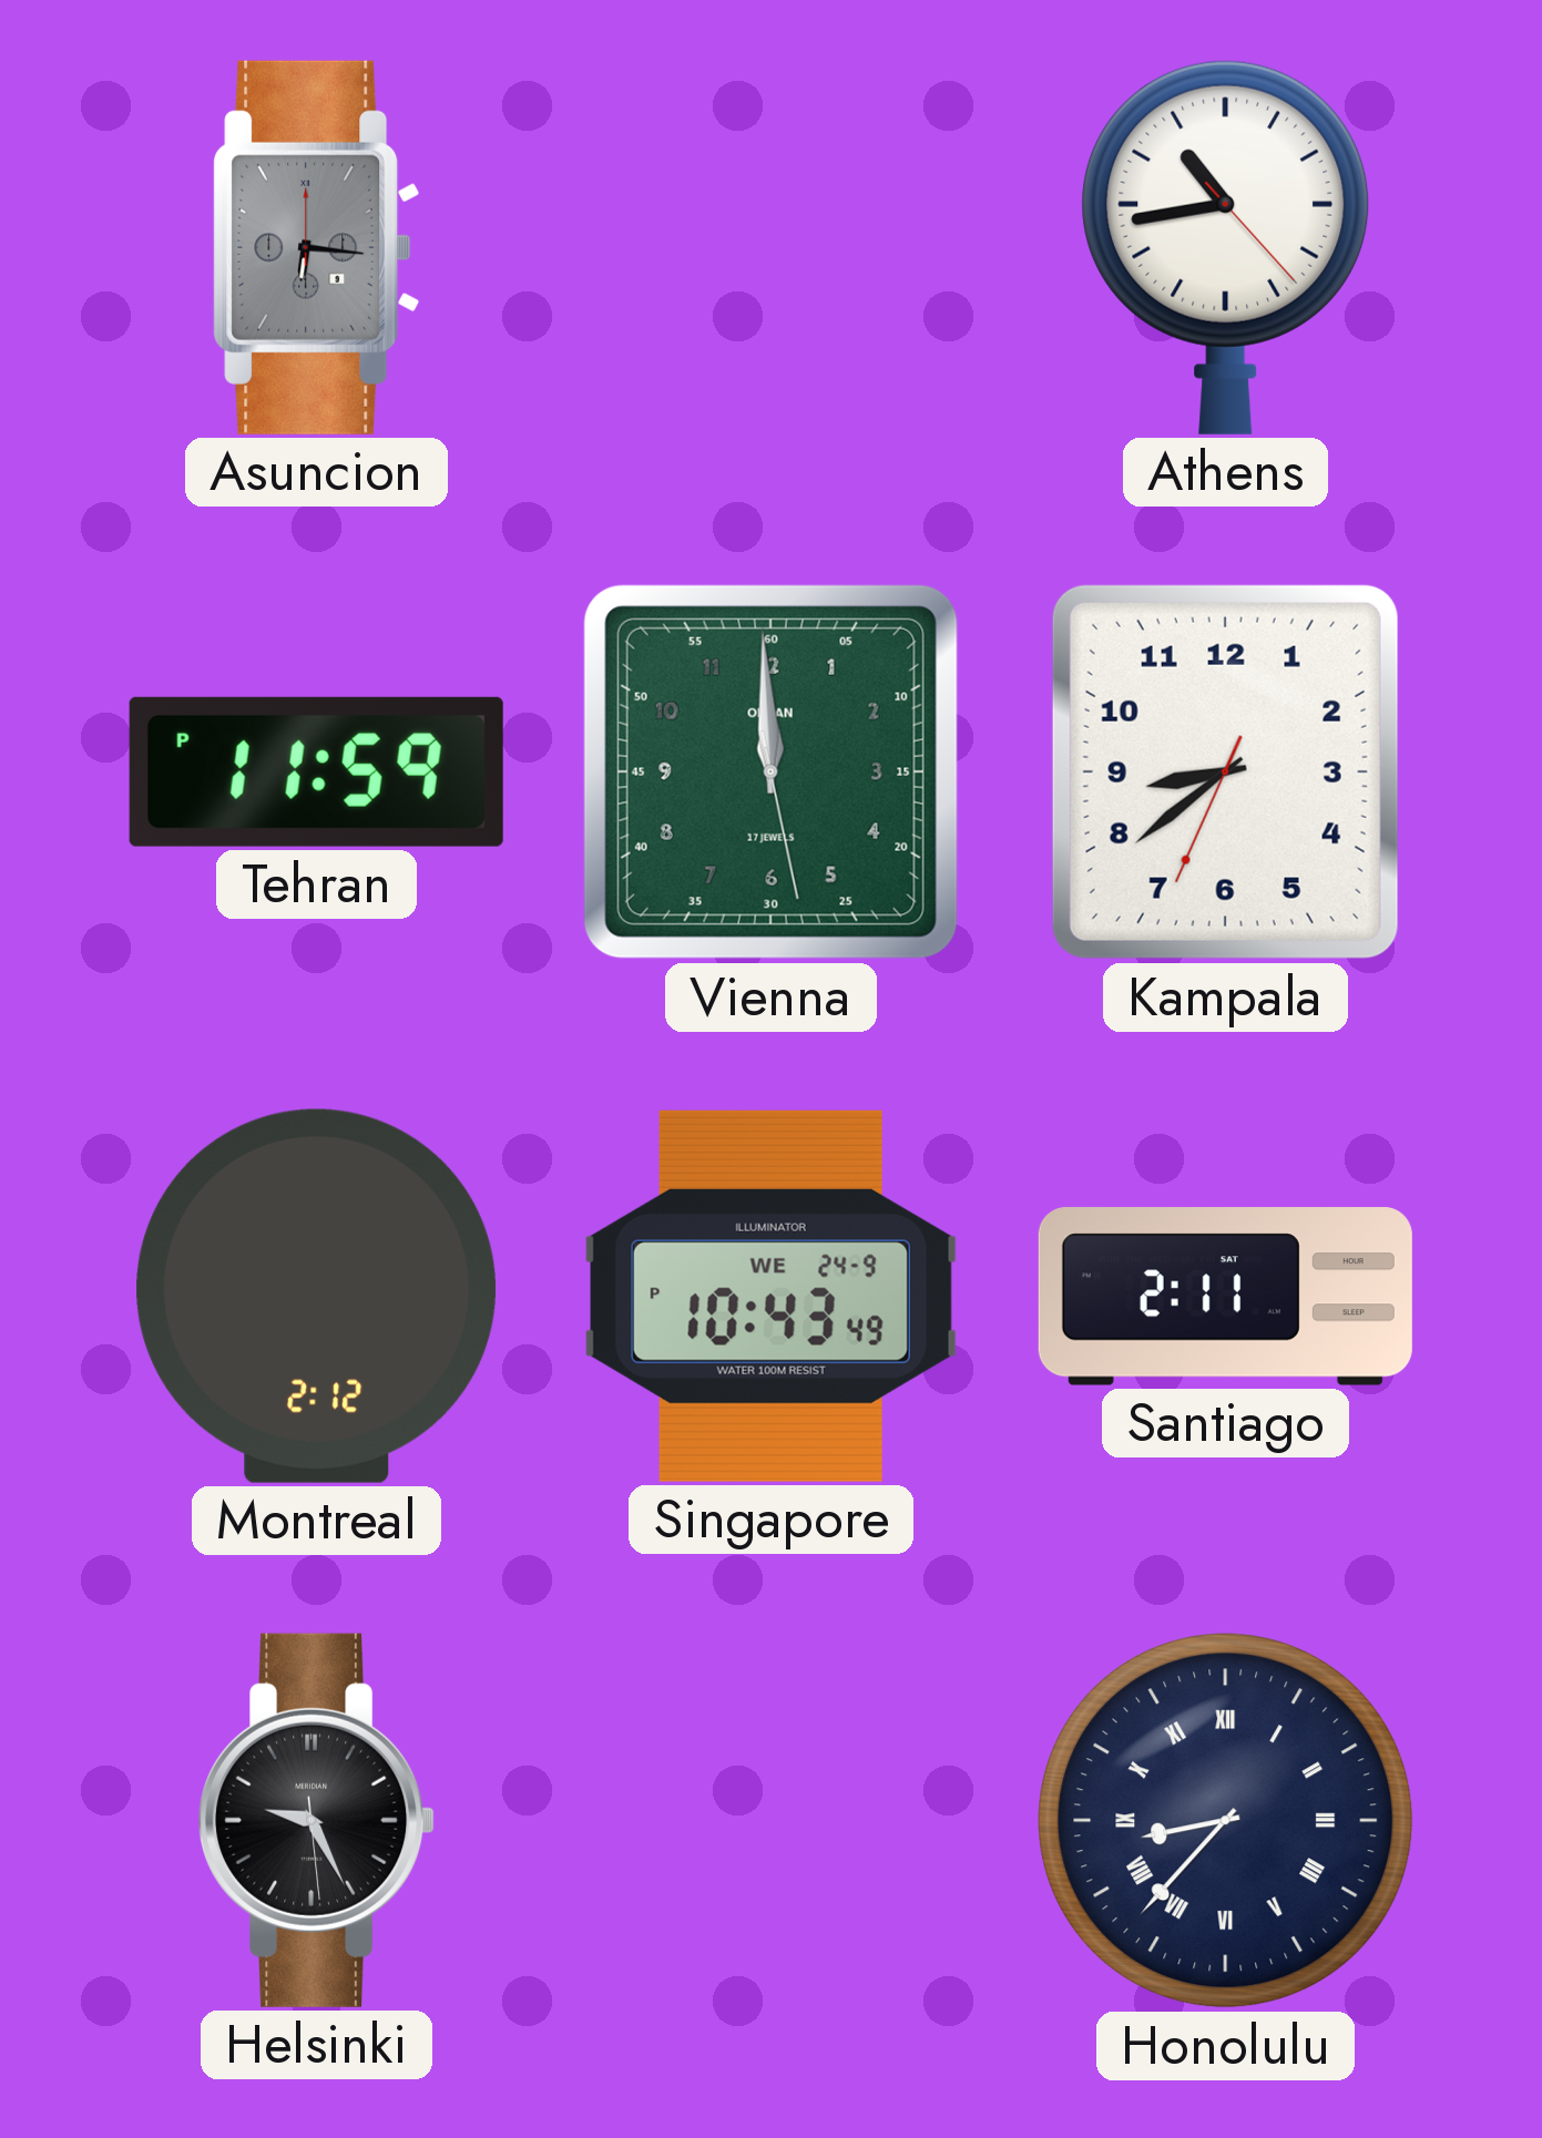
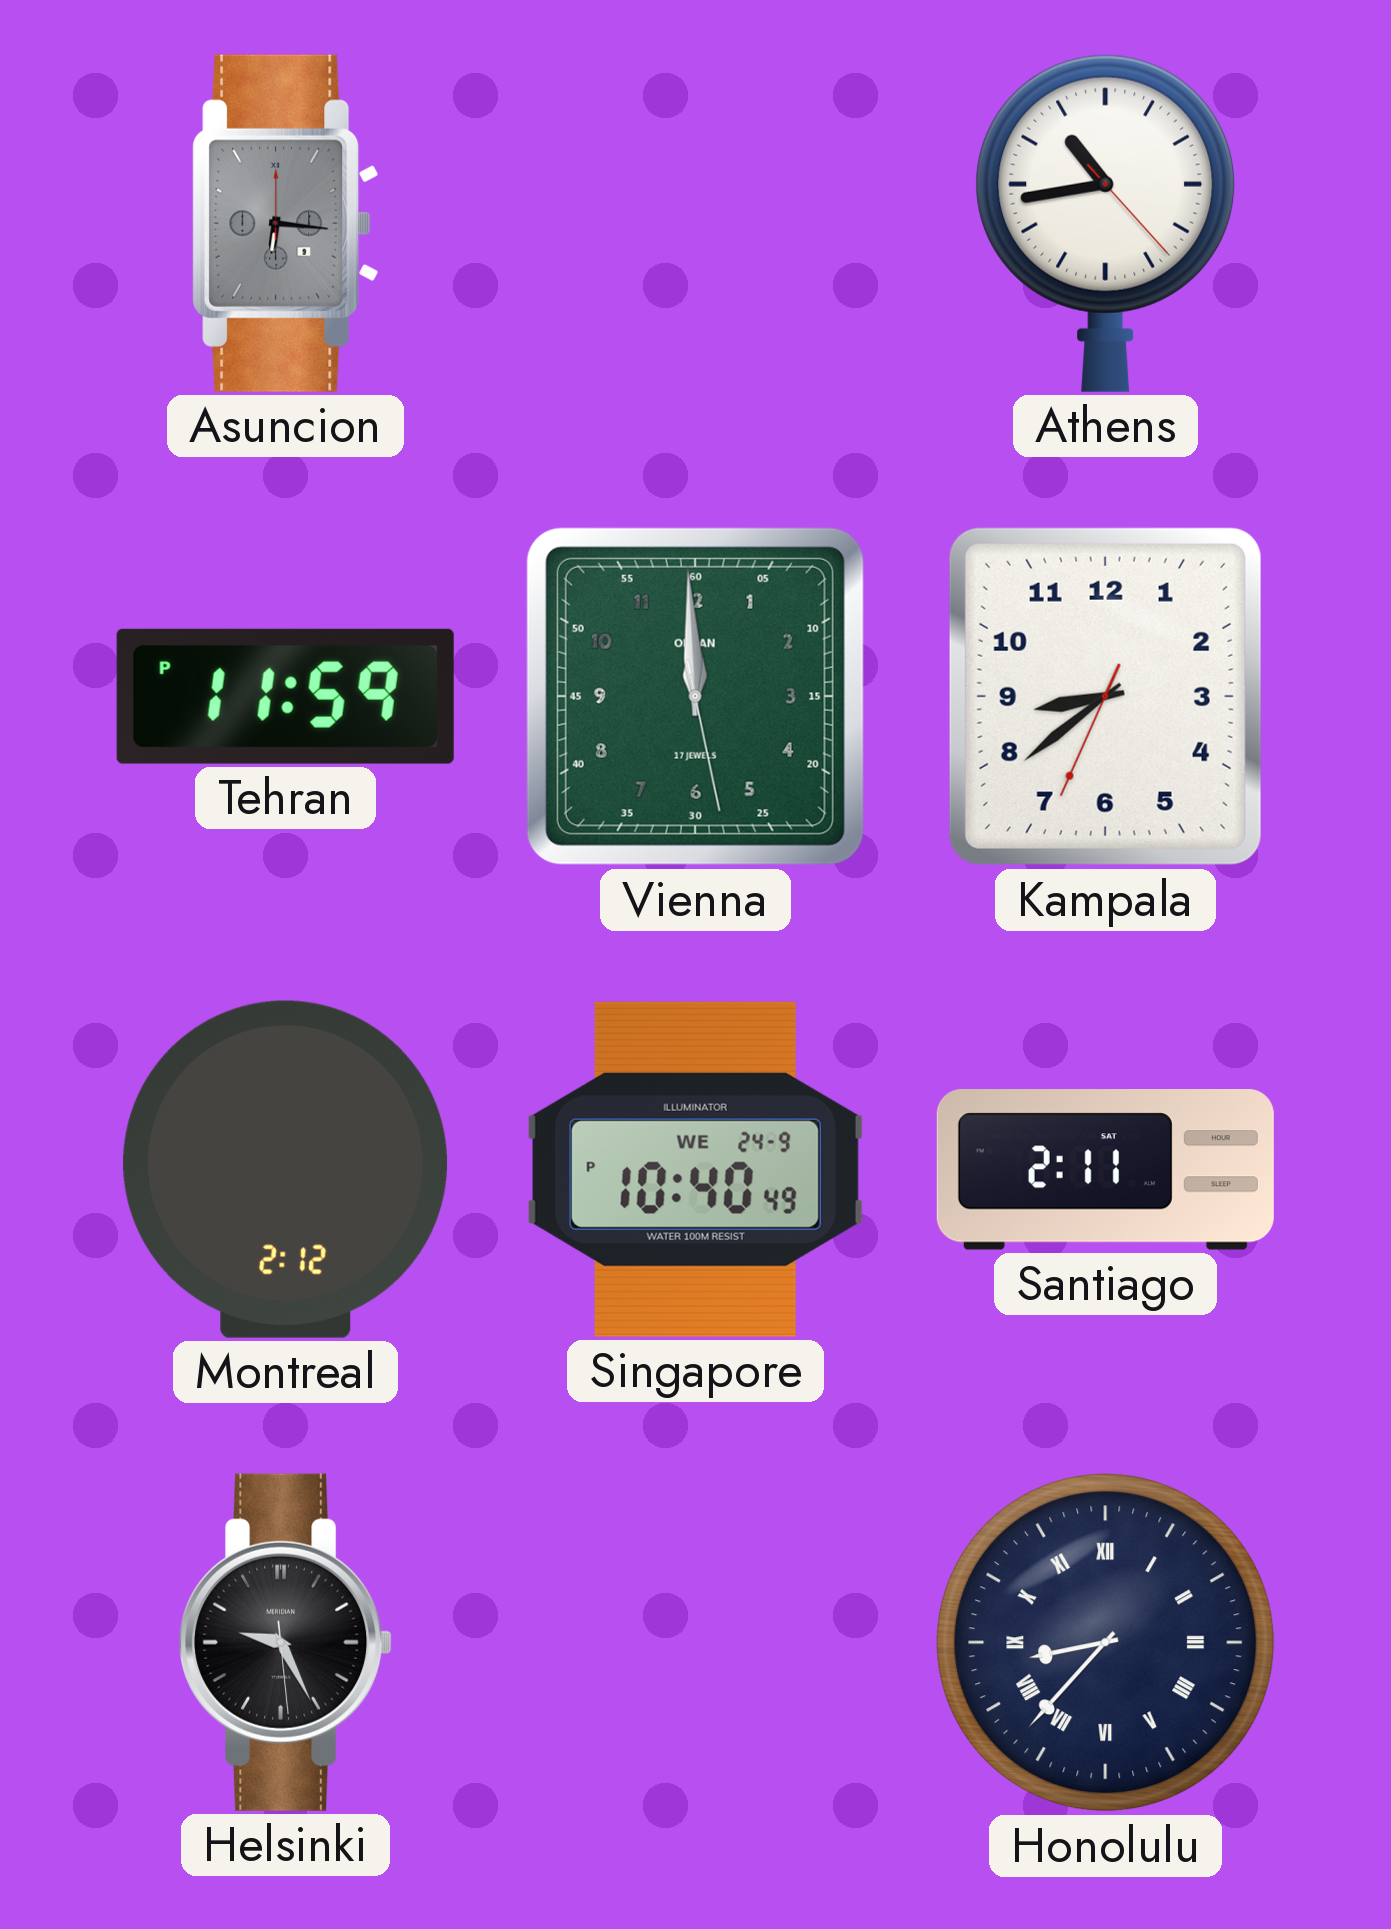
Singapore: 10:43 -> 10:40 (695, 1169)
